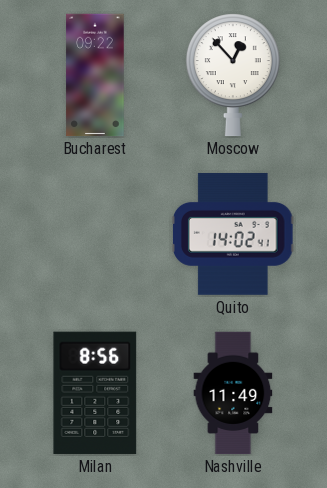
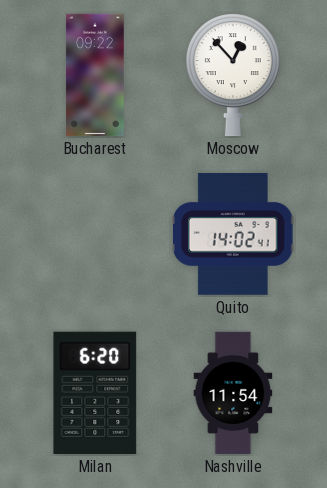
Milan: 8:56 -> 6:20 (95, 393)
Nashville: 11:49 -> 11:54 (233, 393)
